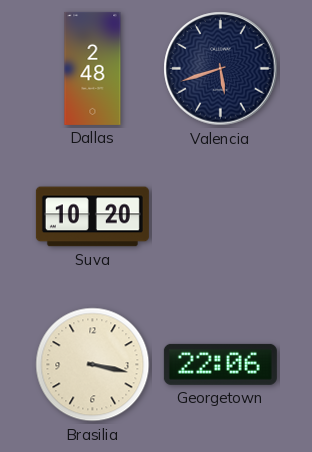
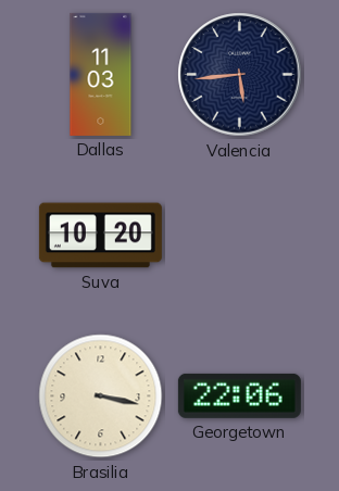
Dallas: 2:48 -> 11:03 (101, 74)
Valencia: 5:42 -> 5:44 (240, 75)
